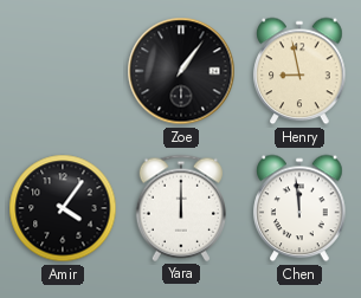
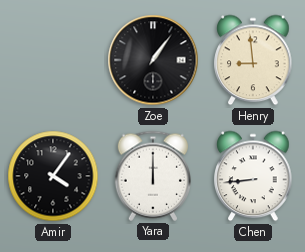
Henry: 8:58 -> 8:59 (253, 60)
Chen: 11:59 -> 8:44 (253, 176)
